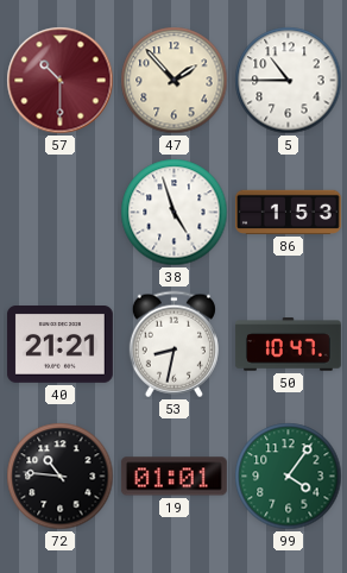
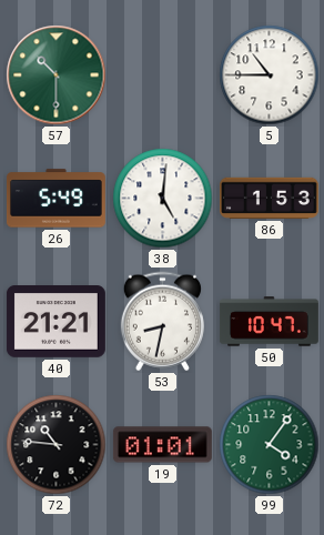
57 dial: burgundy -> green (57, 75)
47: 1:53 -> none (175, 81)
26: none -> 5:49 (55, 199)
38: 4:57 -> 5:01 (163, 199)
